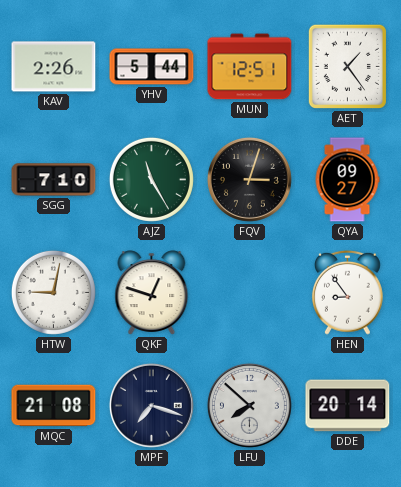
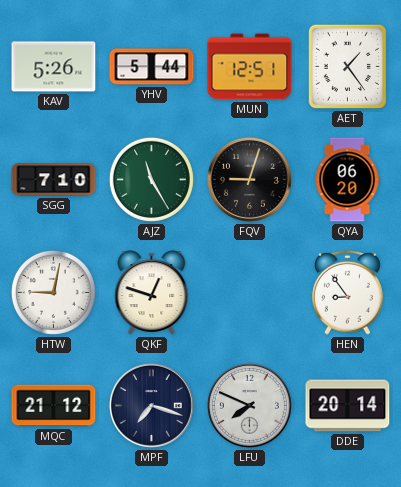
KAV: 2:26 -> 5:26 (54, 67)
FQV: 3:03 -> 9:03 (249, 179)
QYA: 09:27 -> 06:20 (347, 180)
MQC: 21:08 -> 21:12 (54, 406)
LFU: 7:52 -> 7:49 (249, 405)
